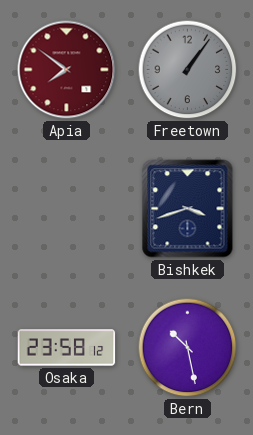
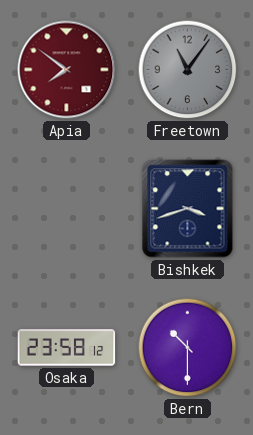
Freetown: 1:06 -> 11:06 (188, 70)
Bern: 10:28 -> 10:30 (188, 348)
